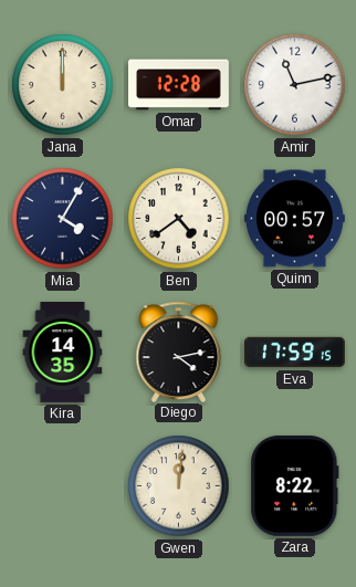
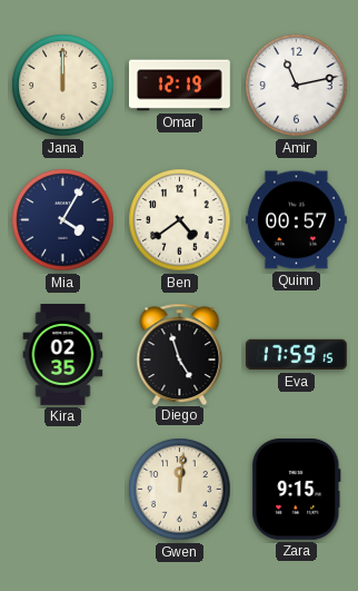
Omar: 12:28 -> 12:19 (180, 86)
Kira: 14:35 -> 02:35 (63, 355)
Diego: 4:13 -> 4:57 (180, 354)
Zara: 8:22 -> 9:15 (297, 489)
